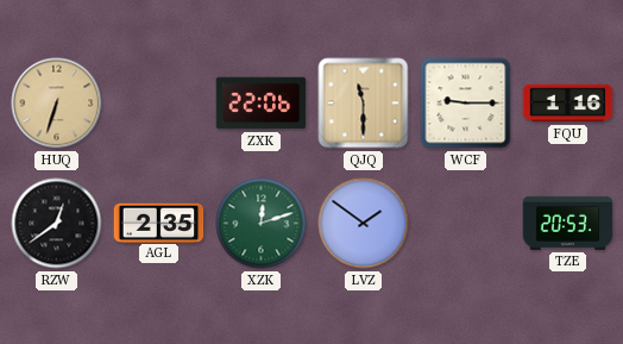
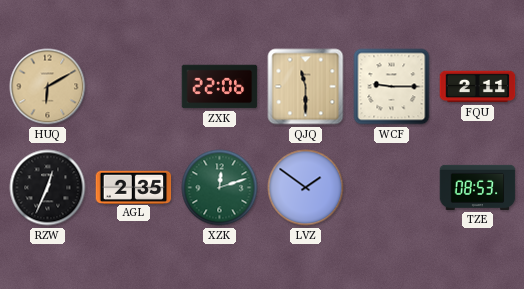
HUQ: 6:33 -> 6:10 (48, 87)
FQU: 1:16 -> 2:11 (478, 87)
RZW: 12:39 -> 12:34 (48, 188)
TZE: 20:53 -> 08:53 (478, 187)
